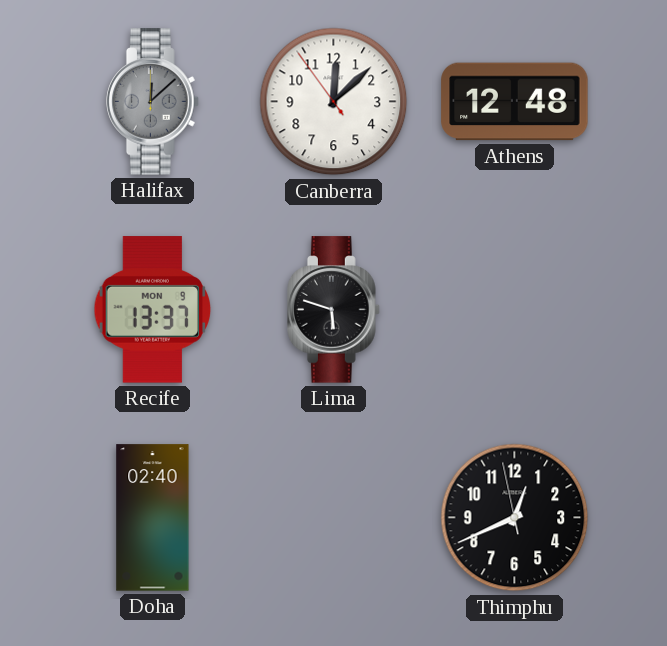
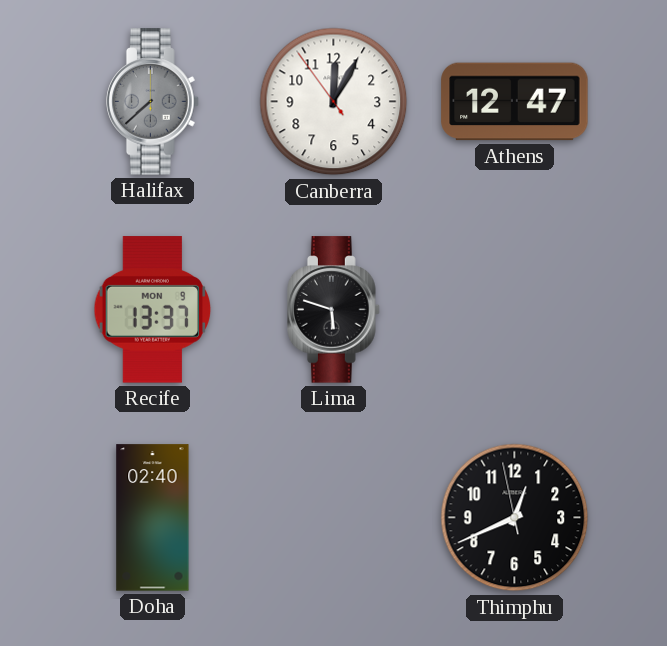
Halifax: 12:08 -> 7:38 (153, 102)
Canberra: 12:07 -> 12:04 (334, 102)
Athens: 12:48 -> 12:47 (515, 102)
